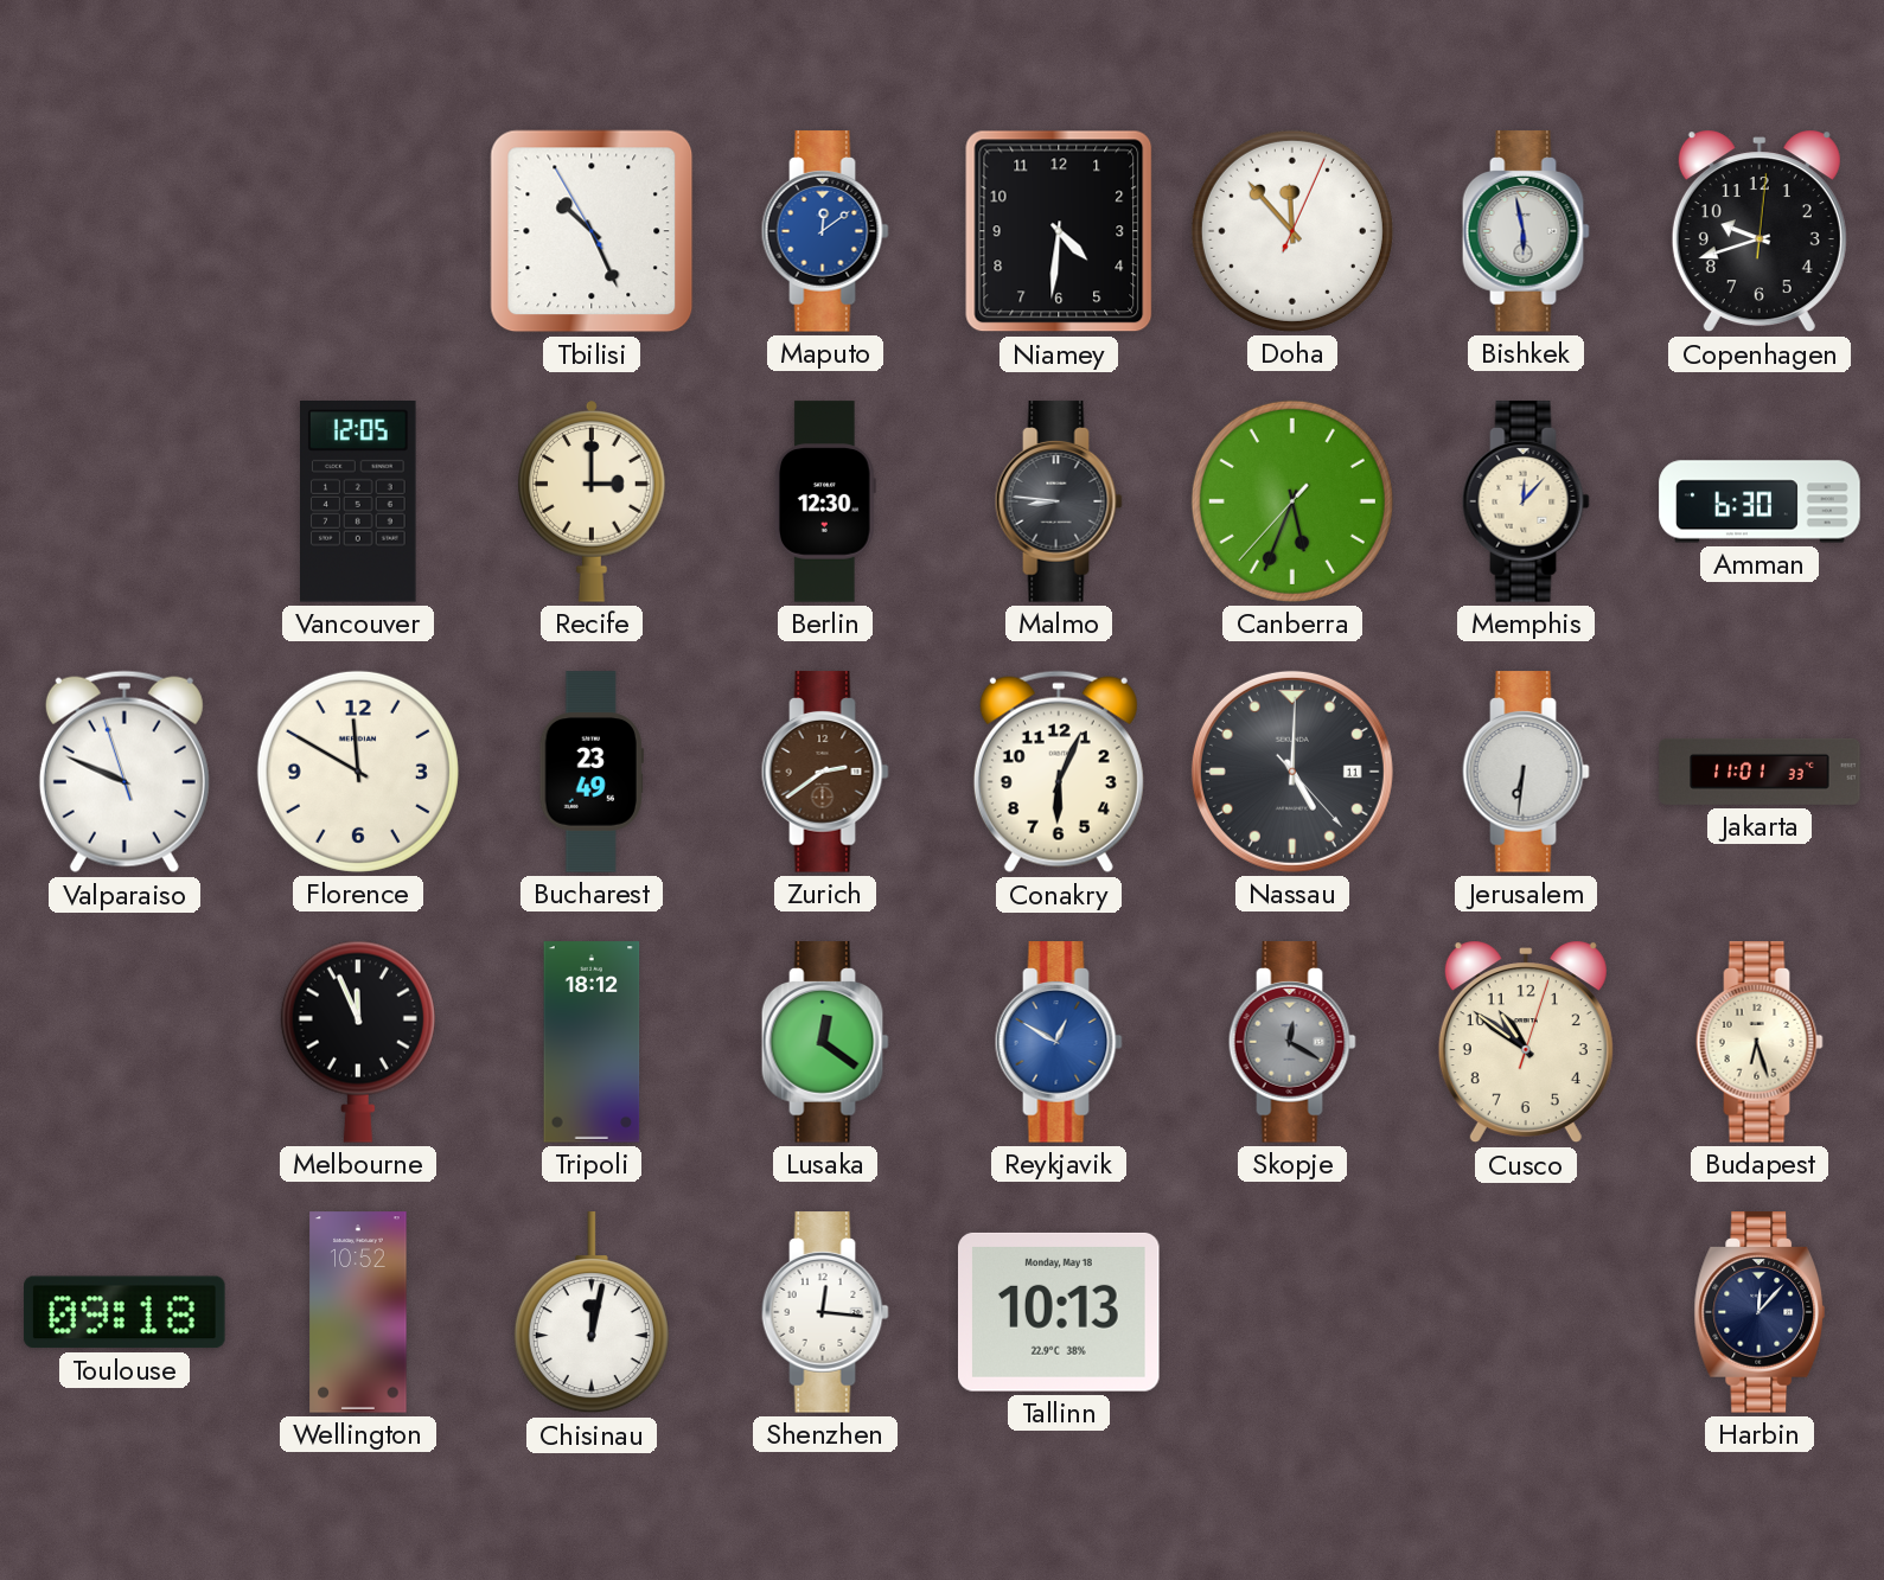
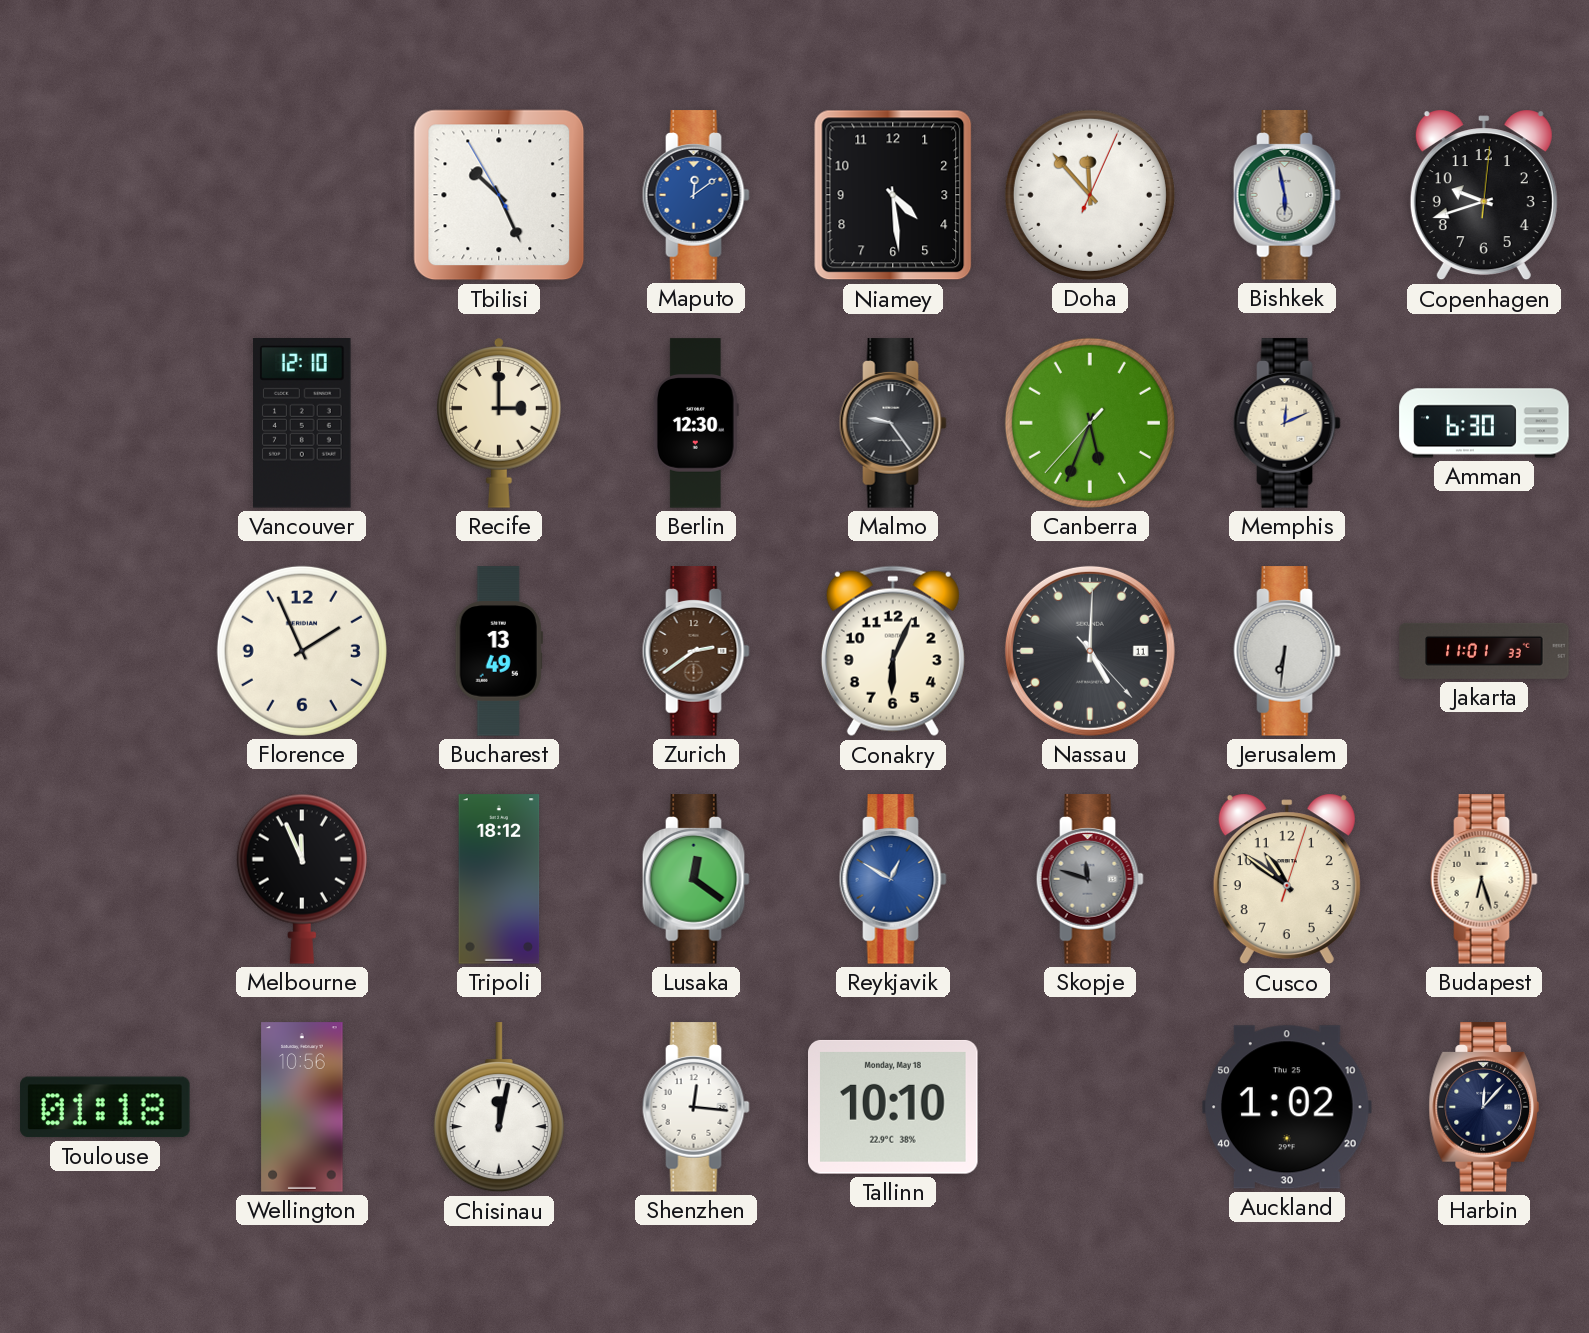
Niamey: 4:31 -> 4:29 (893, 195)
Vancouver: 12:05 -> 12:10 (303, 423)
Malmo: 8:46 -> 9:24 (893, 423)
Memphis: 12:07 -> 12:11 (1287, 423)
Valparaiso: 9:48 -> none (124, 772)
Florence: 11:50 -> 1:56 (302, 651)
Bucharest: 23:49 -> 13:49 (499, 651)
Skopje: 12:20 -> 11:48 (1090, 879)
Toulouse: 09:18 -> 01:18 (105, 1107)
Wellington: 10:52 -> 10:56 (302, 1107)
Tallinn: 10:13 -> 10:10 (893, 1107)
Auckland: none -> 1:02 (1287, 1107)
